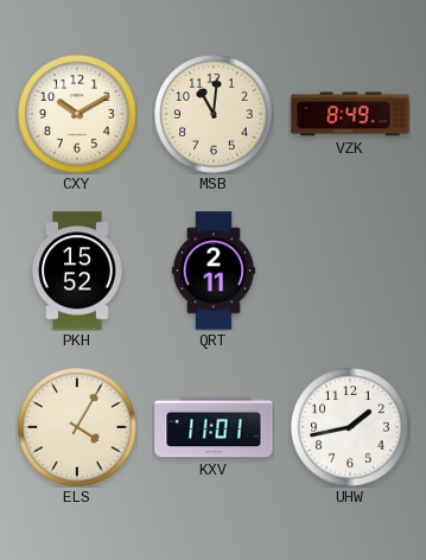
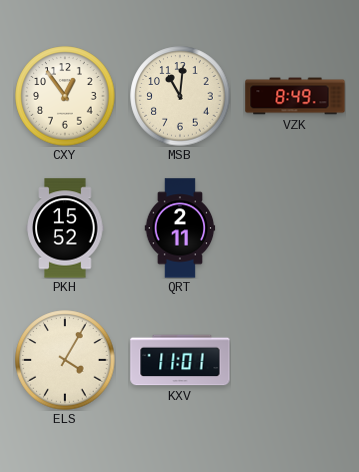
CXY: 10:10 -> 12:54 (65, 96)
UHW: 1:43 -> none (350, 427)
